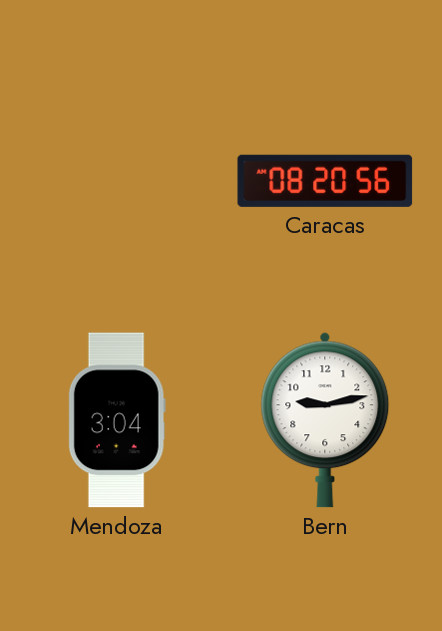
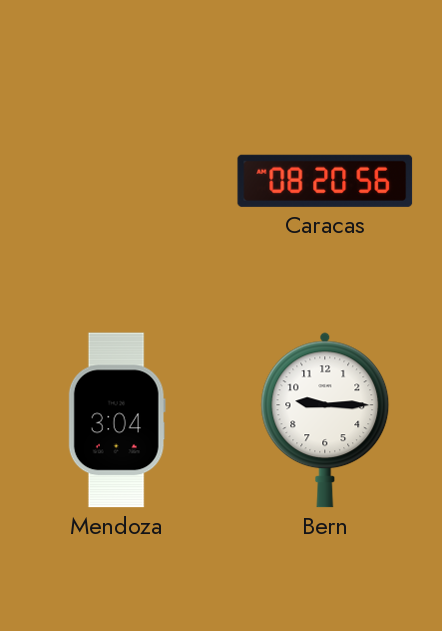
Bern: 9:13 -> 9:15 (325, 420)
